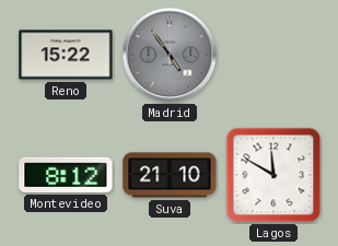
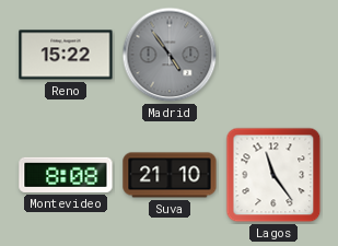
Montevideo: 8:12 -> 8:08 (66, 175)
Lagos: 11:50 -> 11:24 (273, 175)
